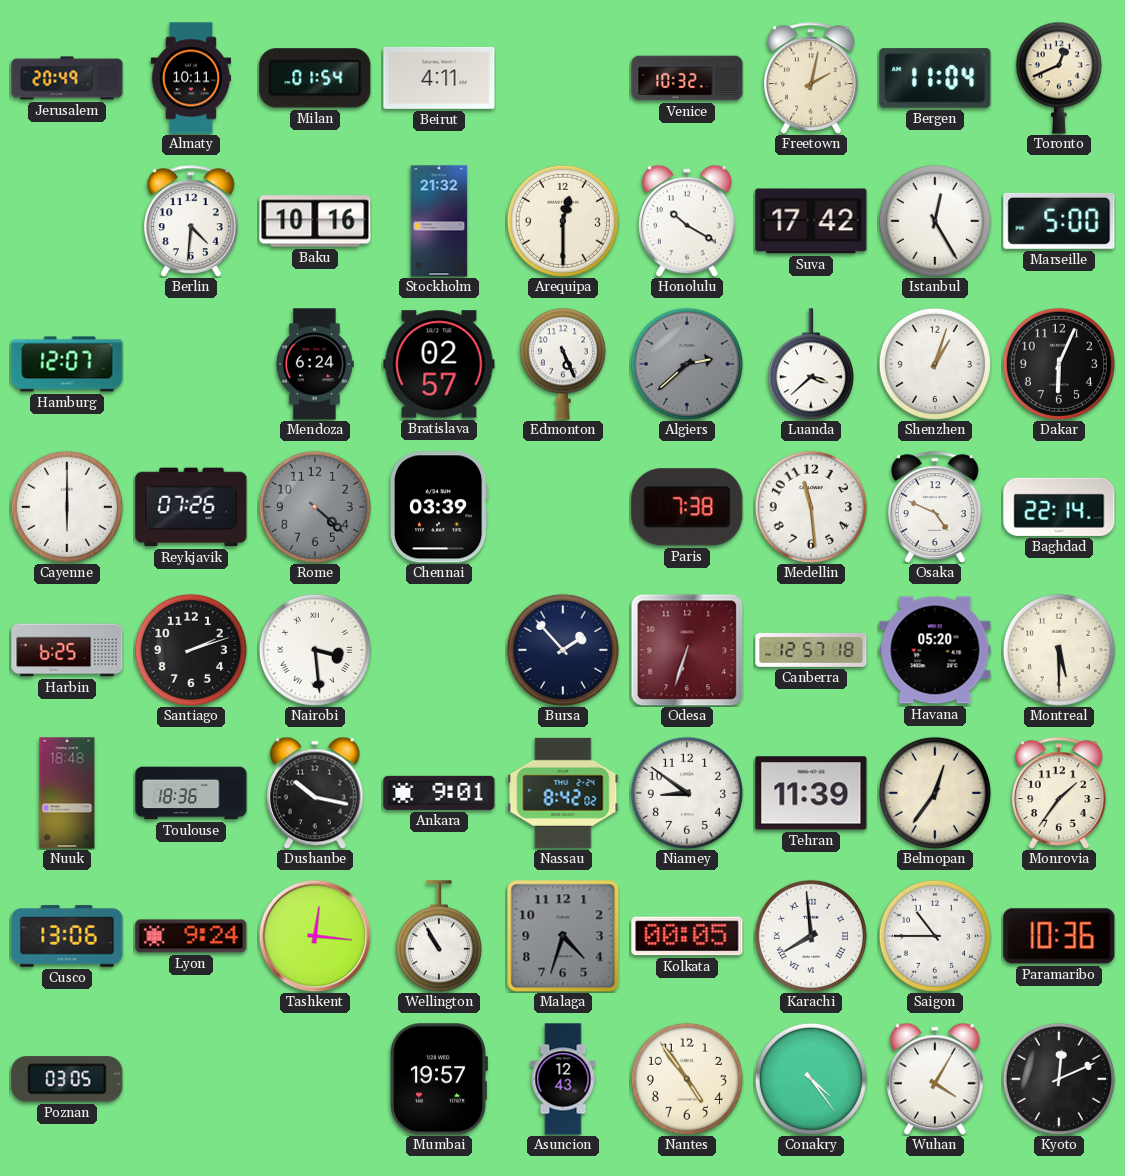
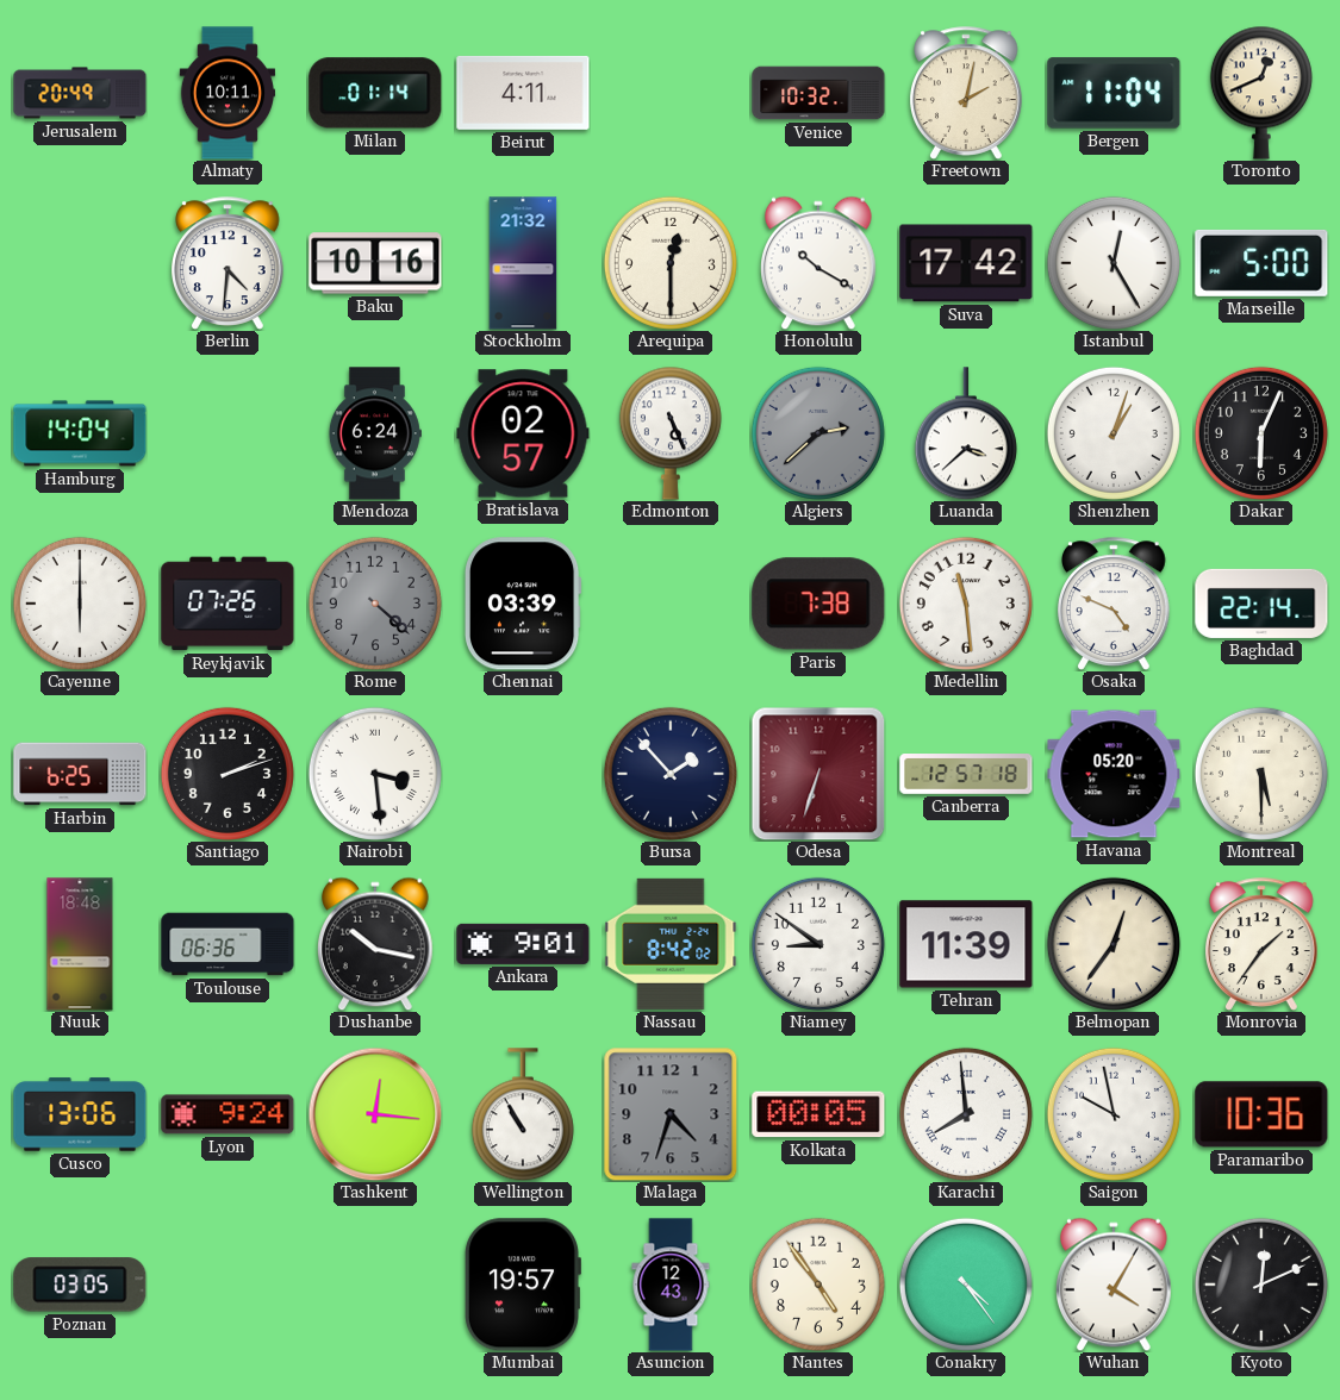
Milan: 01:54 -> 01:14 (375, 93)
Hamburg: 12:07 -> 14:04 (80, 433)
Toulouse: 18:36 -> 06:36 (228, 944)
Saigon: 10:45 -> 9:58 (1114, 1114)
